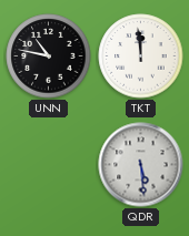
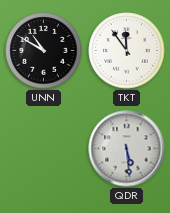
UNN: 10:47 -> 10:50 (44, 51)
TKT: 11:59 -> 11:54 (127, 51)
